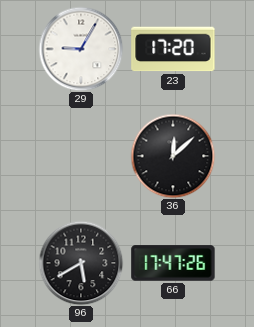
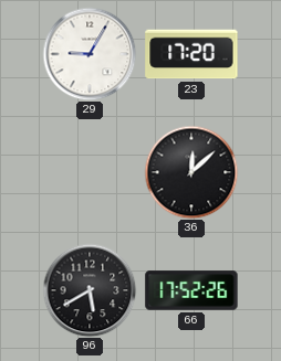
66: 17:47 -> 17:52 (191, 290)
